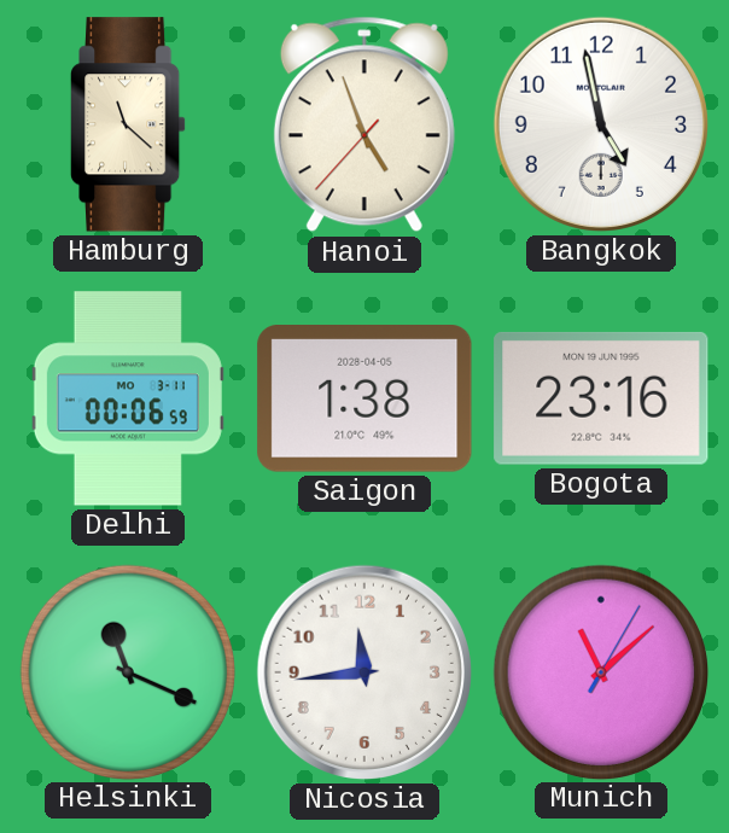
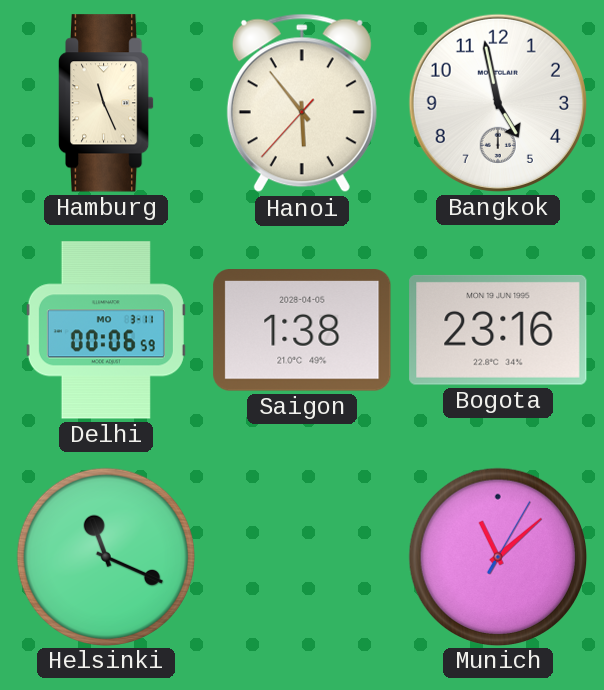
Hamburg: 11:22 -> 11:26 (107, 103)
Hanoi: 4:56 -> 5:53 (302, 103)
Nicosia: 11:44 -> none (364, 672)
